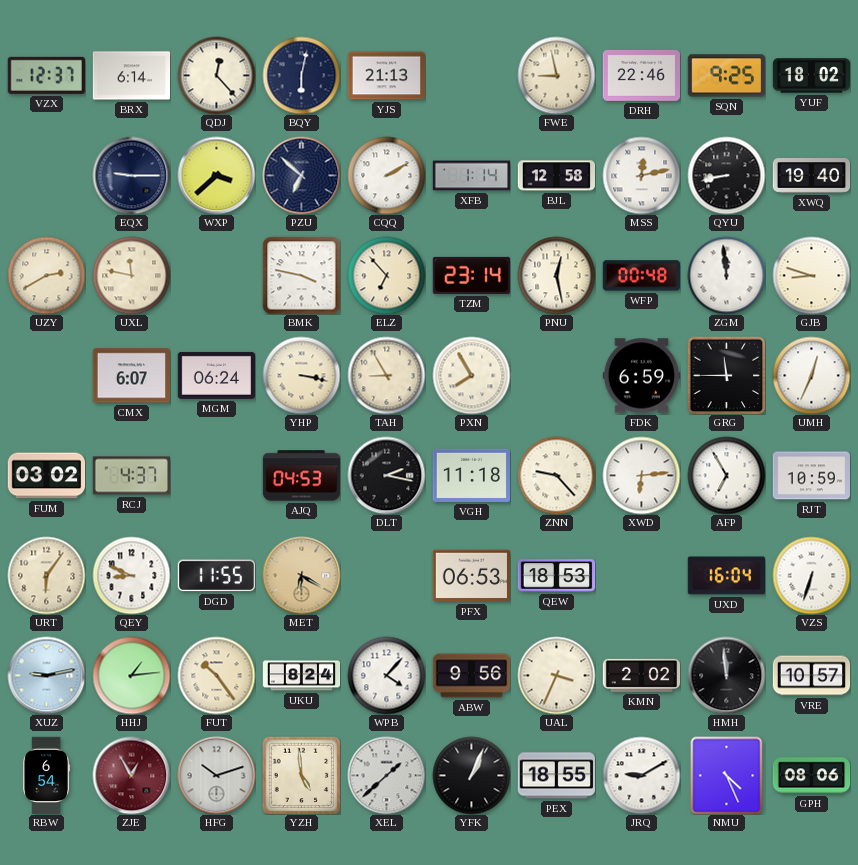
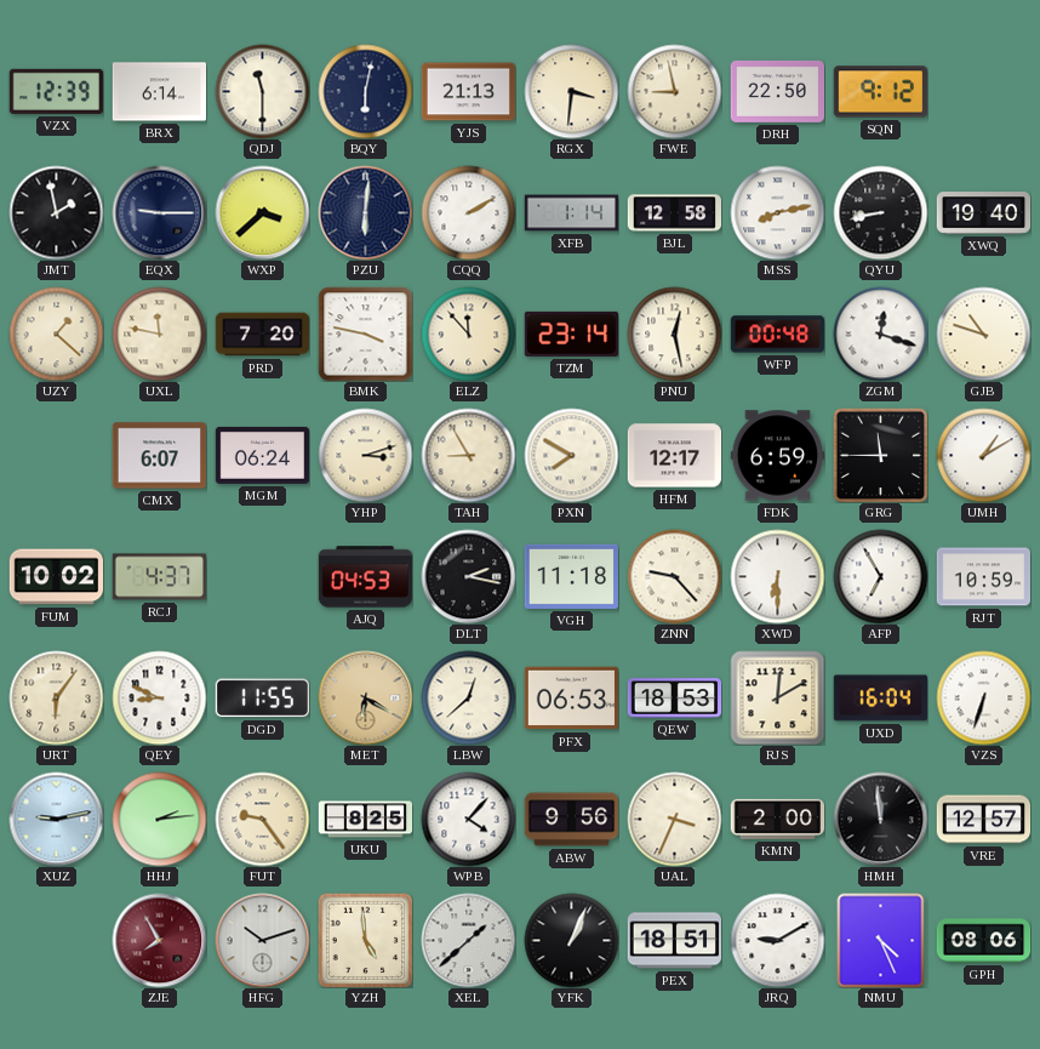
VZX: 12:37 -> 12:39 (56, 91)
QDJ: 12:23 -> 11:30 (262, 91)
RGX: none -> 3:31 (571, 91)
DRH: 22:46 -> 22:50 (777, 91)
SQN: 9:25 -> 9:12 (880, 92)
YUF: 18:02 -> none (811, 76)
JMT: none -> 1:58 (56, 212)
PZU: 6:52 -> 6:01 (365, 212)
MSS: 12:13 -> 8:13 (777, 212)
UZY: 2:40 -> 1:22 (56, 333)
PRD: none -> 7:20 (262, 335)
ELZ: 6:53 -> 11:53 (468, 333)
ZGM: 11:59 -> 12:18 (880, 333)
GJB: 8:48 -> 10:48 (983, 333)
YHP: 3:17 -> 3:12 (365, 455)
PXN: 7:55 -> 7:50 (571, 455)
HFM: none -> 12:17 (674, 456)
UMH: 12:34 -> 1:10 (983, 455)
FUM: 03:02 -> 10:02 (56, 577)
XWD: 6:14 -> 6:30 (777, 576)
LBW: none -> 12:38 (468, 697)
RJS: none -> 12:10 (777, 697)
HHJ: 1:14 -> 2:14 (159, 819)
FUT: 10:24 -> 9:24 (262, 819)
UKU: 8:24 -> 8:25 (365, 820)
KMN: 2:02 -> 2:00 (777, 819)
VRE: 10:57 -> 12:57 (983, 820)
RBW: 6:54 -> none (47, 775)
ZJE: 12:55 -> 7:55 (159, 940)
PEX: 18:55 -> 18:51 (674, 941)
